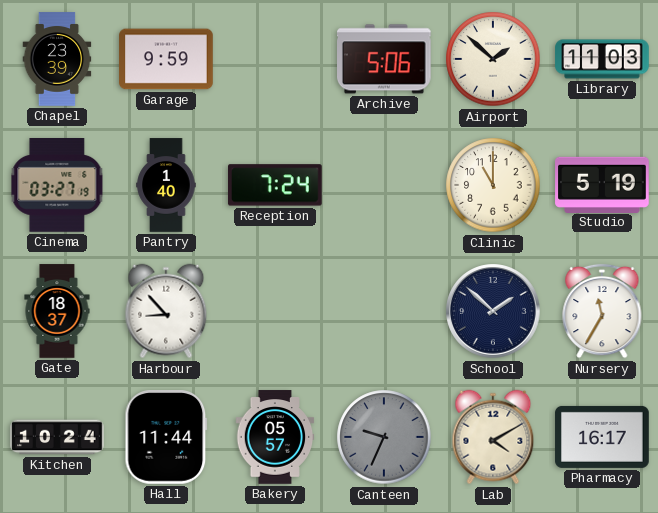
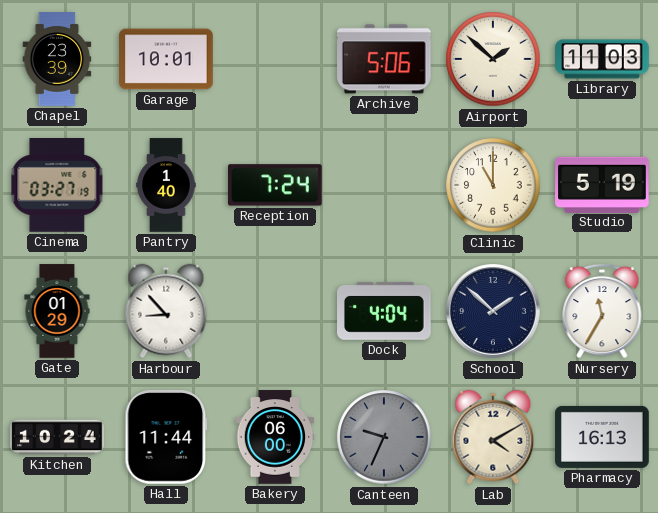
Garage: 9:59 -> 10:01 (166, 59)
Gate: 18:37 -> 01:29 (57, 311)
Dock: none -> 4:04 (385, 311)
Bakery: 05:57 -> 06:00 (275, 437)
Pharmacy: 16:17 -> 16:13 (602, 437)
